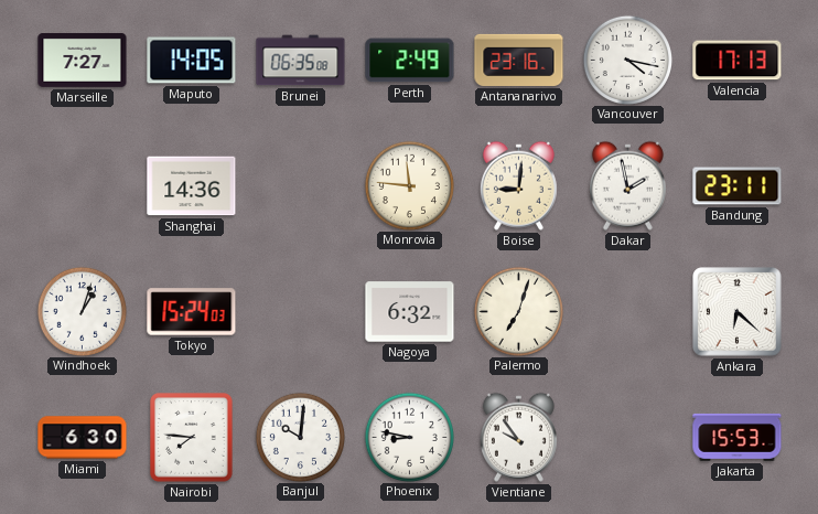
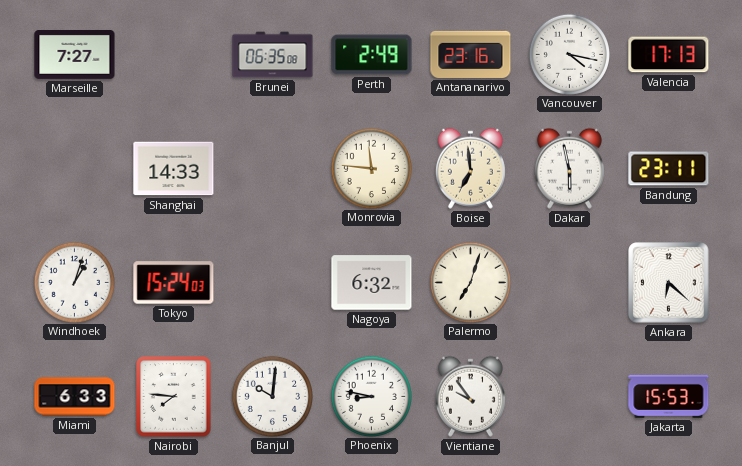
Maputo: 14:05 -> none (192, 61)
Shanghai: 14:36 -> 14:33 (174, 169)
Boise: 9:01 -> 6:59 (470, 168)
Dakar: 1:58 -> 5:58 (569, 168)
Miami: 6:30 -> 6:33 (75, 397)
